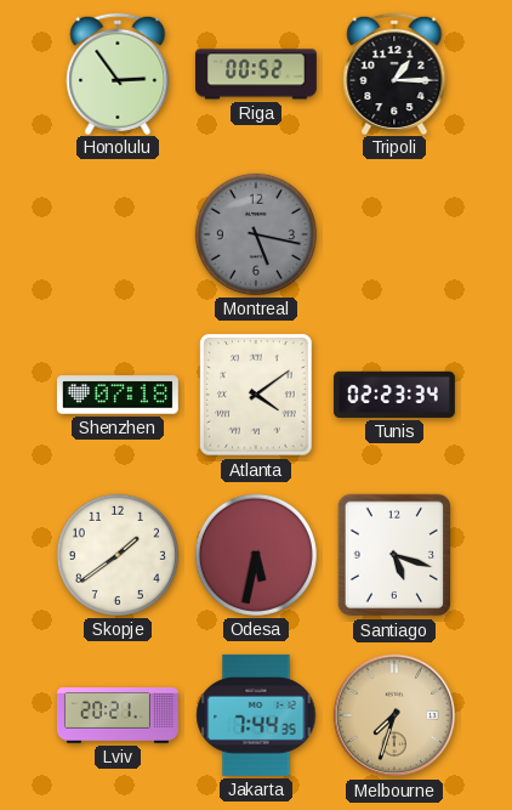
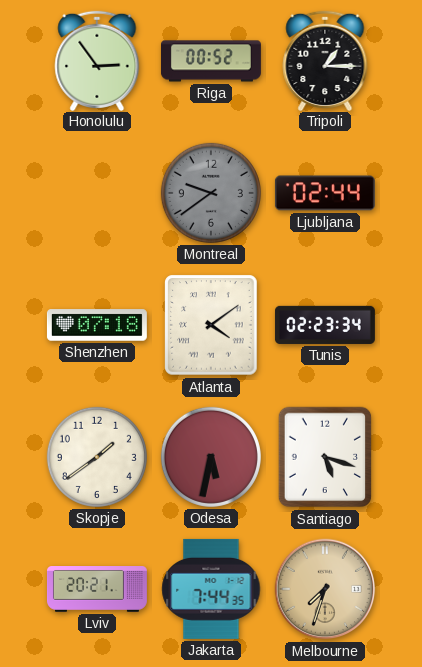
Montreal: 5:17 -> 9:39 (211, 193)
Ljubljana: none -> 02:44 (325, 193)
